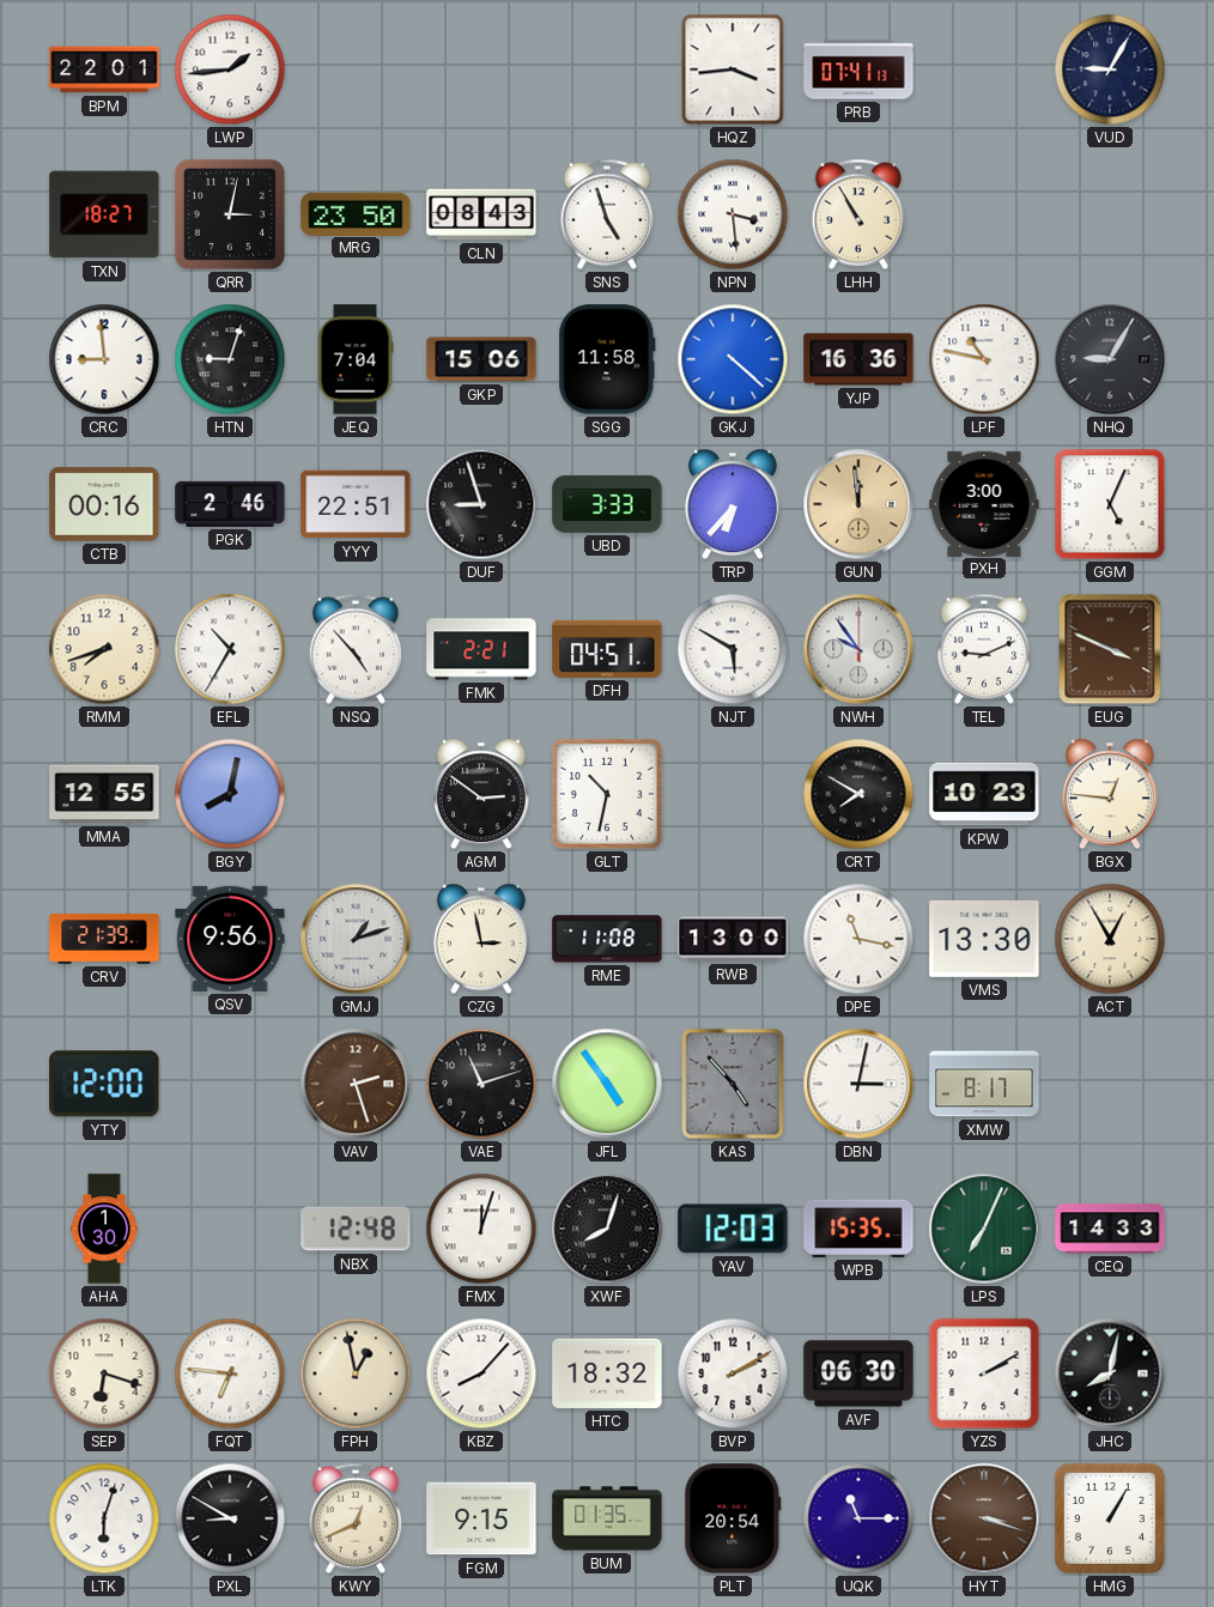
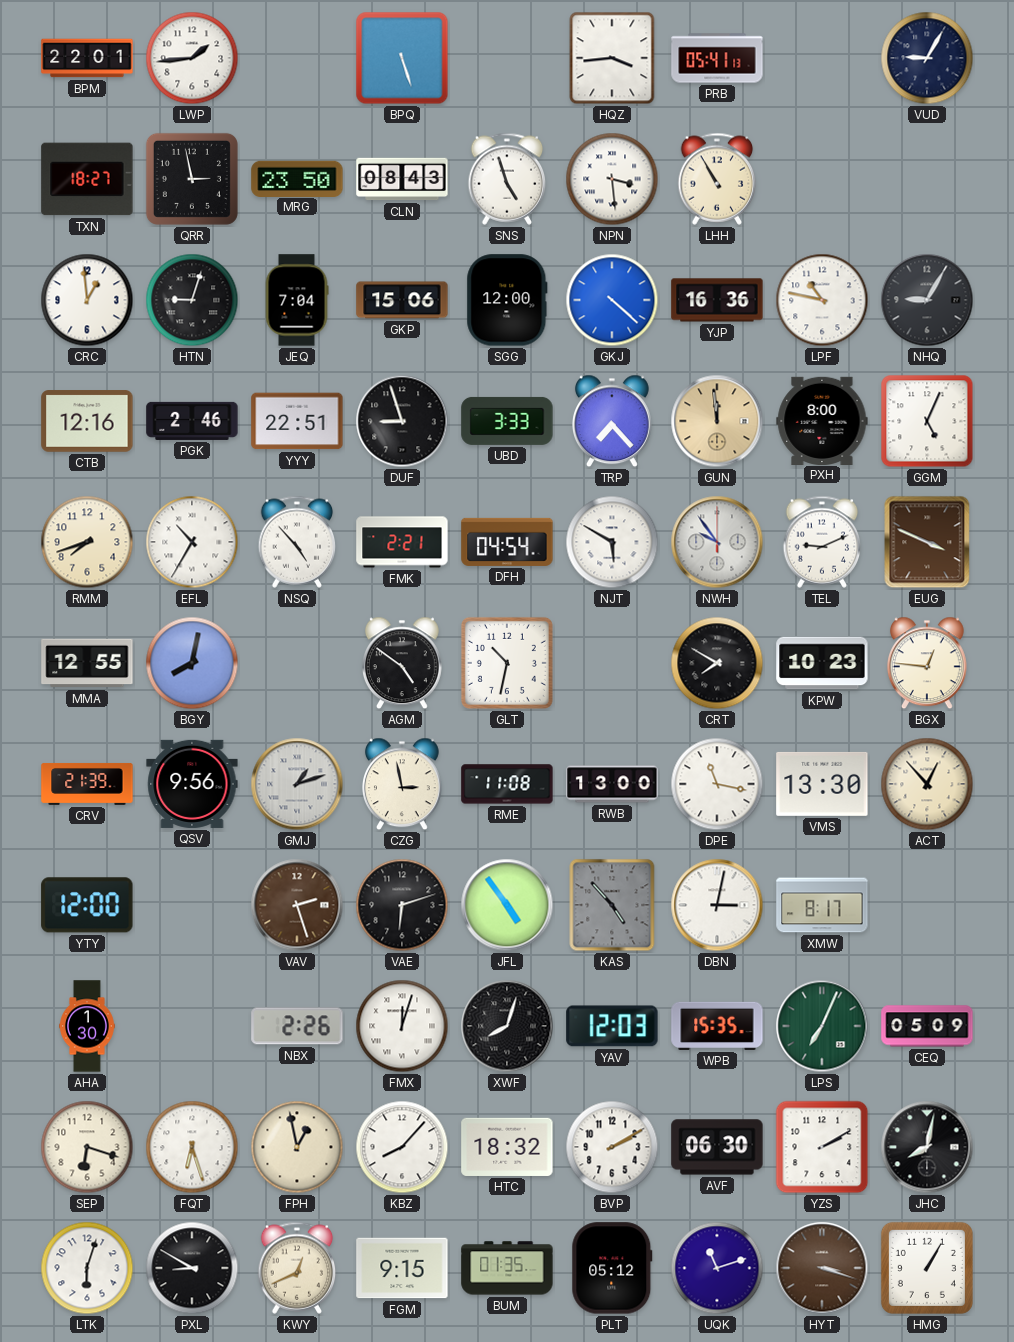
BPQ: none -> 5:27 (402, 58)
PRB: 07:41 -> 05:41 (717, 58)
QRR: 3:02 -> 2:58 (192, 179)
CRC: 8:59 -> 12:59 (87, 300)
SGG: 11:58 -> 12:00 (507, 300)
CTB: 00:16 -> 12:16 (87, 421)
TRP: 6:37 -> 7:23 (612, 421)
PXH: 3:00 -> 8:00 (822, 420)
DFH: 04:51 -> 04:54 (507, 542)
AGM: 2:51 -> 4:51 (402, 663)
ACT: 12:55 -> 12:53 (927, 784)
VAE: 11:12 -> 6:12 (402, 905)
NBX: 12:48 -> 2:26 (297, 1026)
CEQ: 14:33 -> 05:09 (927, 1026)
FQT: 6:46 -> 6:27 (192, 1147)
PLT: 20:54 -> 05:12 (612, 1268)
UQK: 11:15 -> 11:12 (717, 1268)
